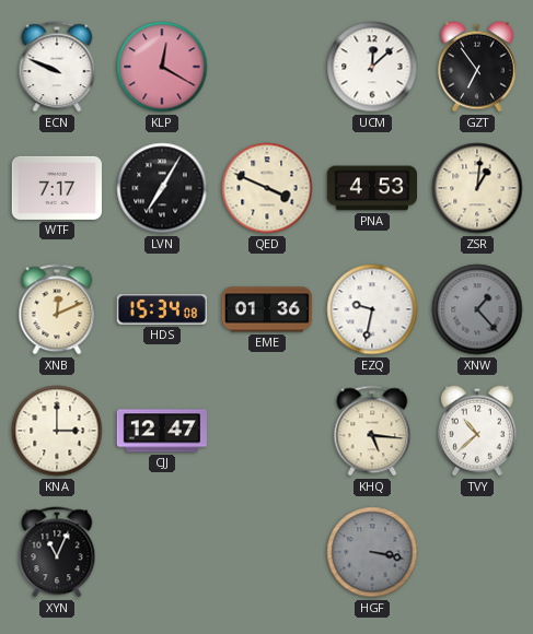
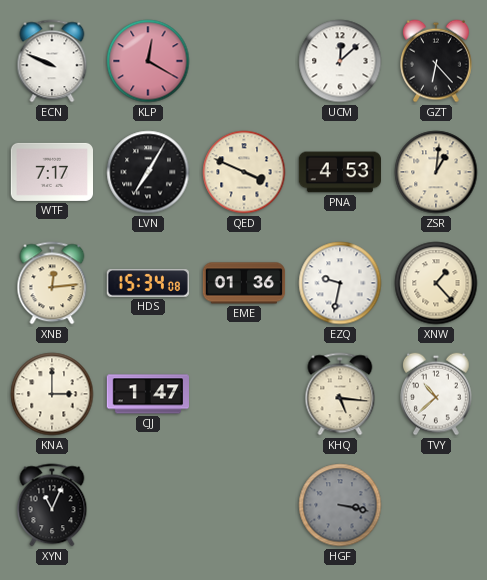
GZT: 6:54 -> 6:23 (437, 61)
XNB: 12:11 -> 12:14 (52, 283)
XNW dial: grey -> cream (436, 283)
CJJ: 12:47 -> 1:47 (148, 394)
